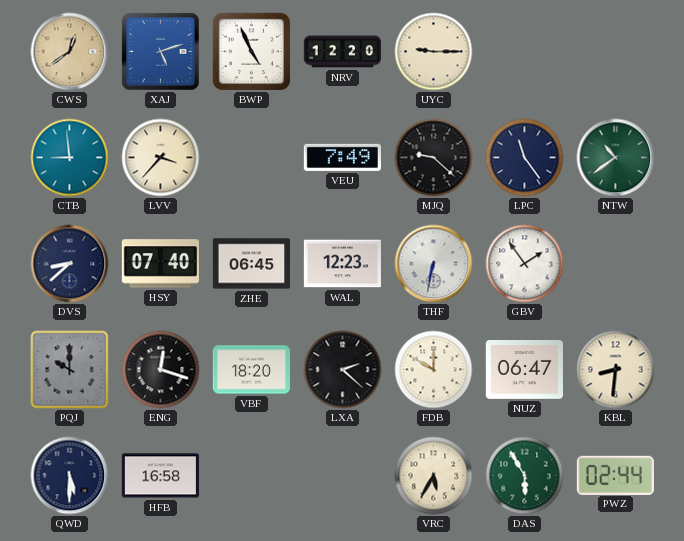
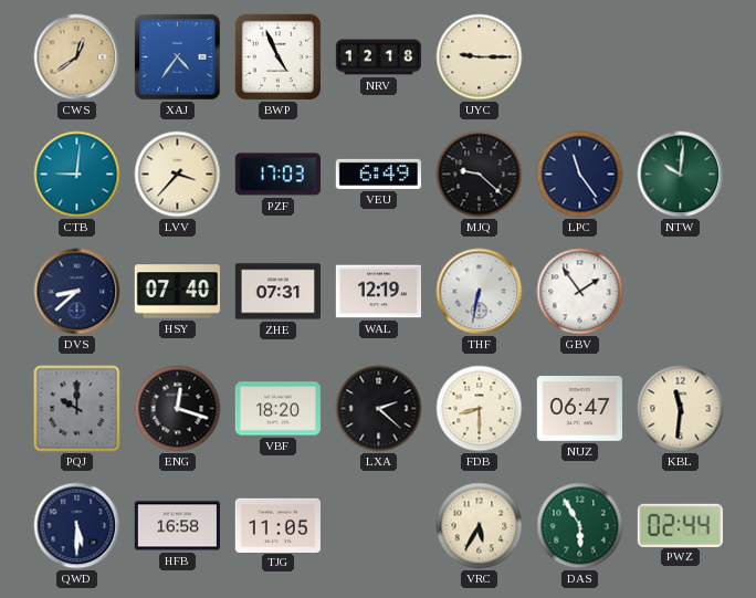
XAJ: 5:12 -> 4:36 (178, 57)
NRV: 12:20 -> 12:18 (378, 57)
CTB: 8:59 -> 9:01 (77, 175)
PZF: none -> 17:03 (277, 175)
VEU: 7:49 -> 6:49 (378, 174)
NTW: 10:39 -> 10:01 (681, 175)
ZHE: 06:45 -> 07:31 (277, 292)
WAL: 12:23 -> 12:19 (378, 292)
FDB: 10:00 -> 8:30 (480, 409)
KBL: 8:31 -> 11:31 (681, 409)
TJG: none -> 11:05 (277, 525)
